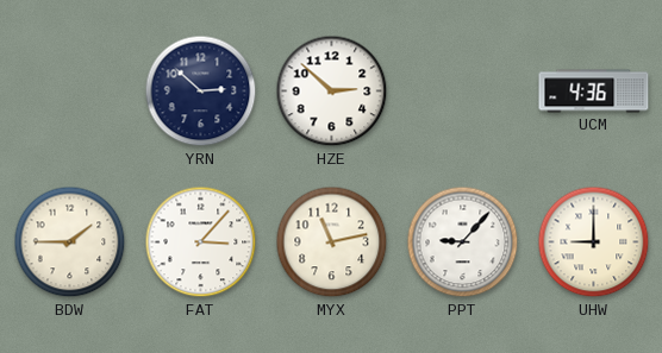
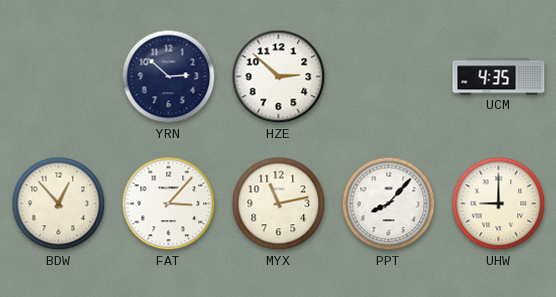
UCM: 4:36 -> 4:35 (499, 77)
BDW: 1:45 -> 12:53 (59, 204)
PPT: 9:07 -> 8:07 (389, 204)
